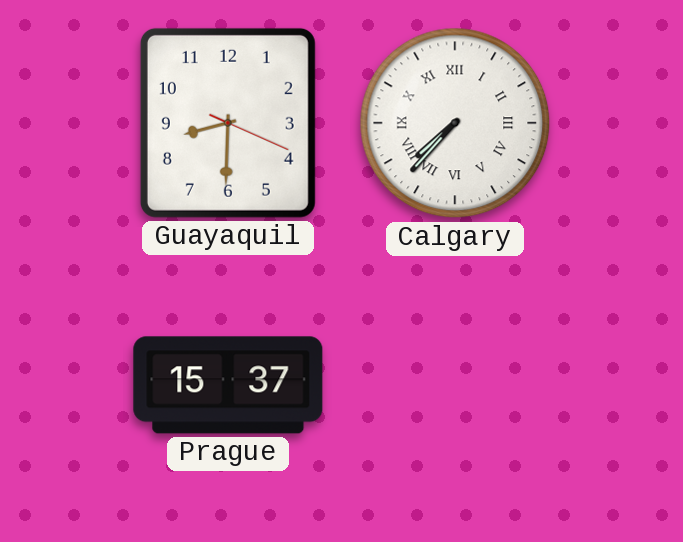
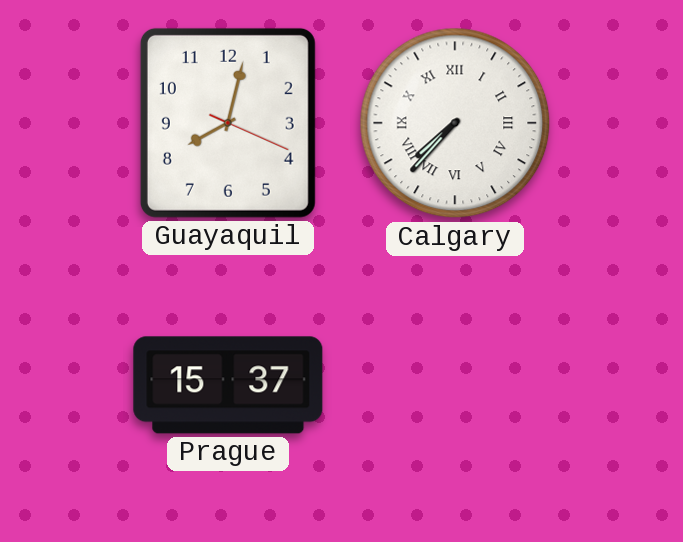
Guayaquil: 8:30 -> 8:02 (228, 123)
